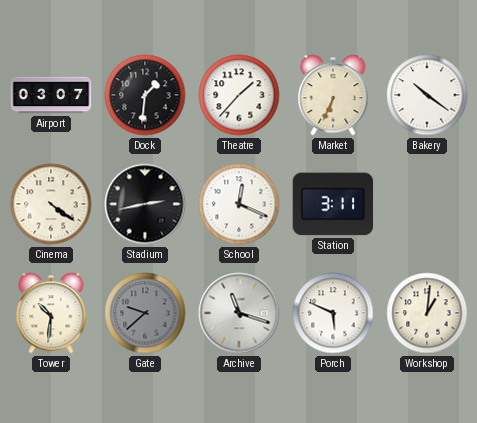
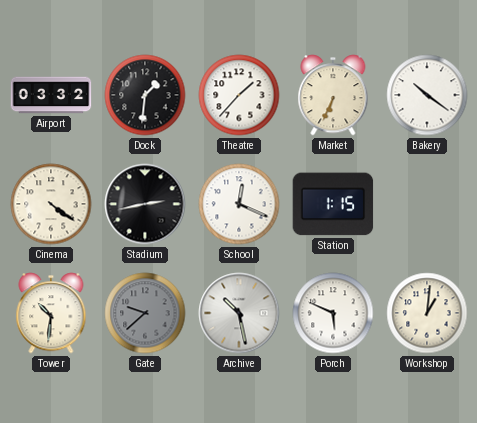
Airport: 03:07 -> 03:32 (51, 95)
Station: 3:11 -> 1:15 (333, 204)
Archive: 11:18 -> 10:28 (239, 313)
